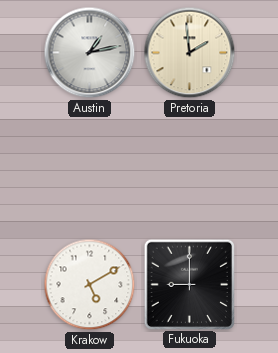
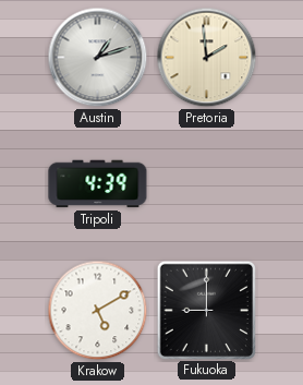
Austin: 1:13 -> 1:12 (98, 58)
Tripoli: none -> 4:39 (98, 184)
